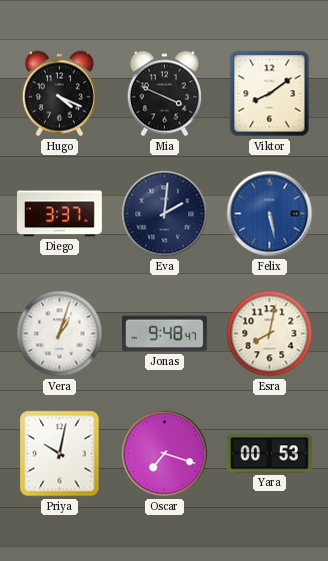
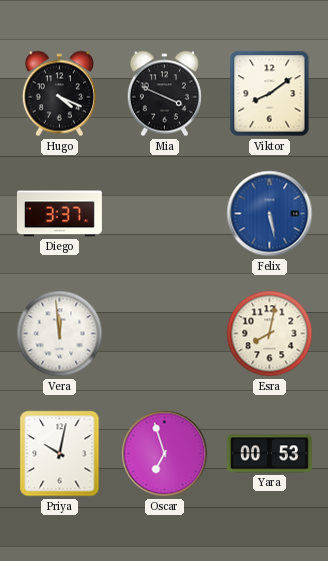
Eva: 2:01 -> none (165, 214)
Vera: 1:03 -> 11:59 (60, 334)
Jonas: 9:48 -> none (164, 334)
Oscar: 7:18 -> 6:57 (165, 454)
